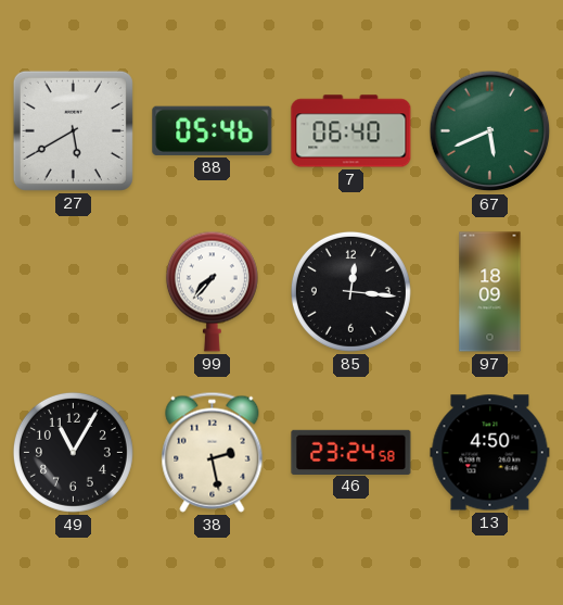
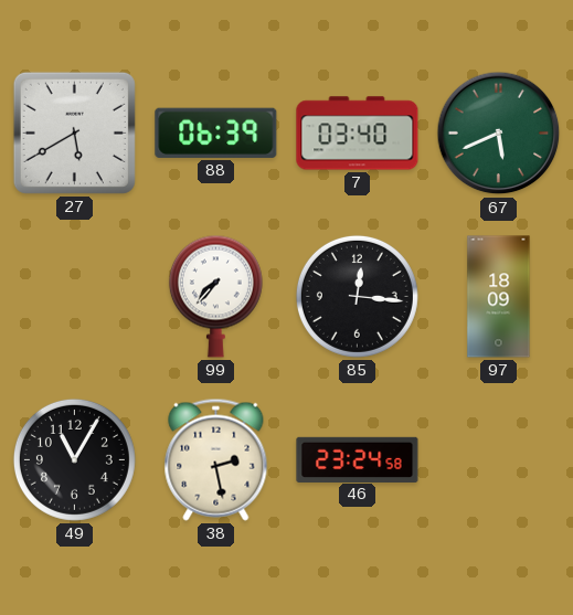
88: 05:46 -> 06:39 (216, 132)
7: 06:40 -> 03:40 (358, 134)
13: 4:50 -> none (490, 453)
